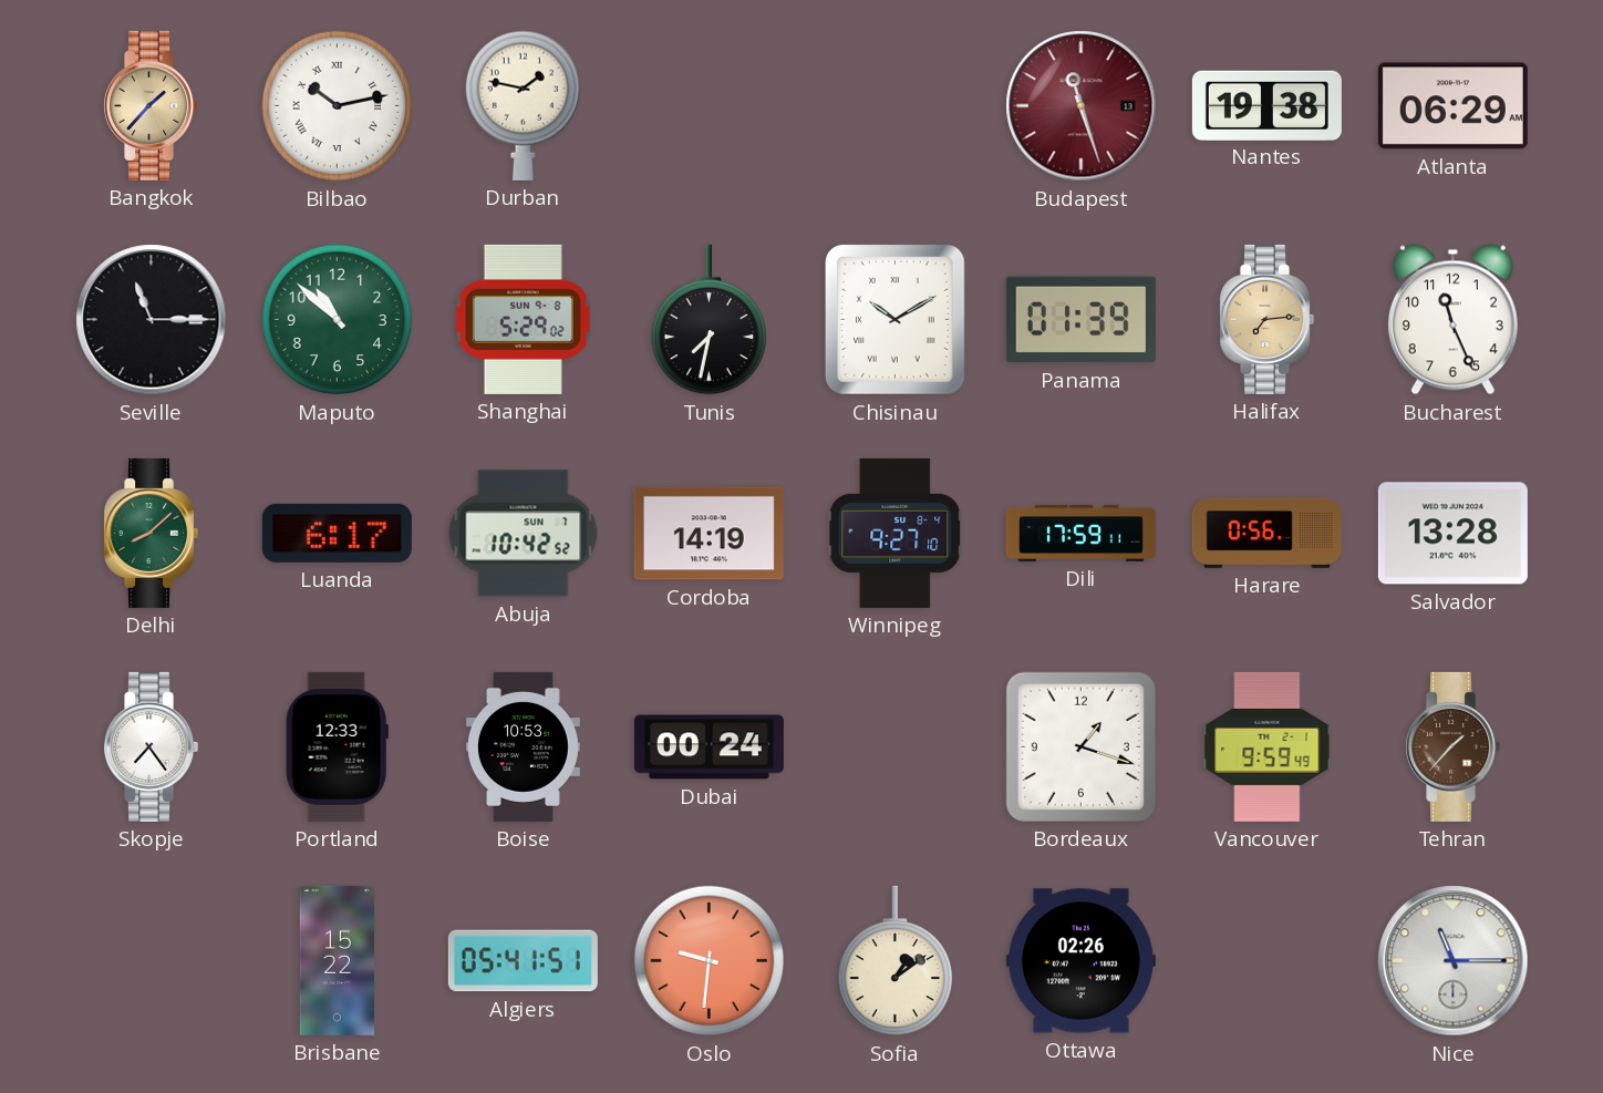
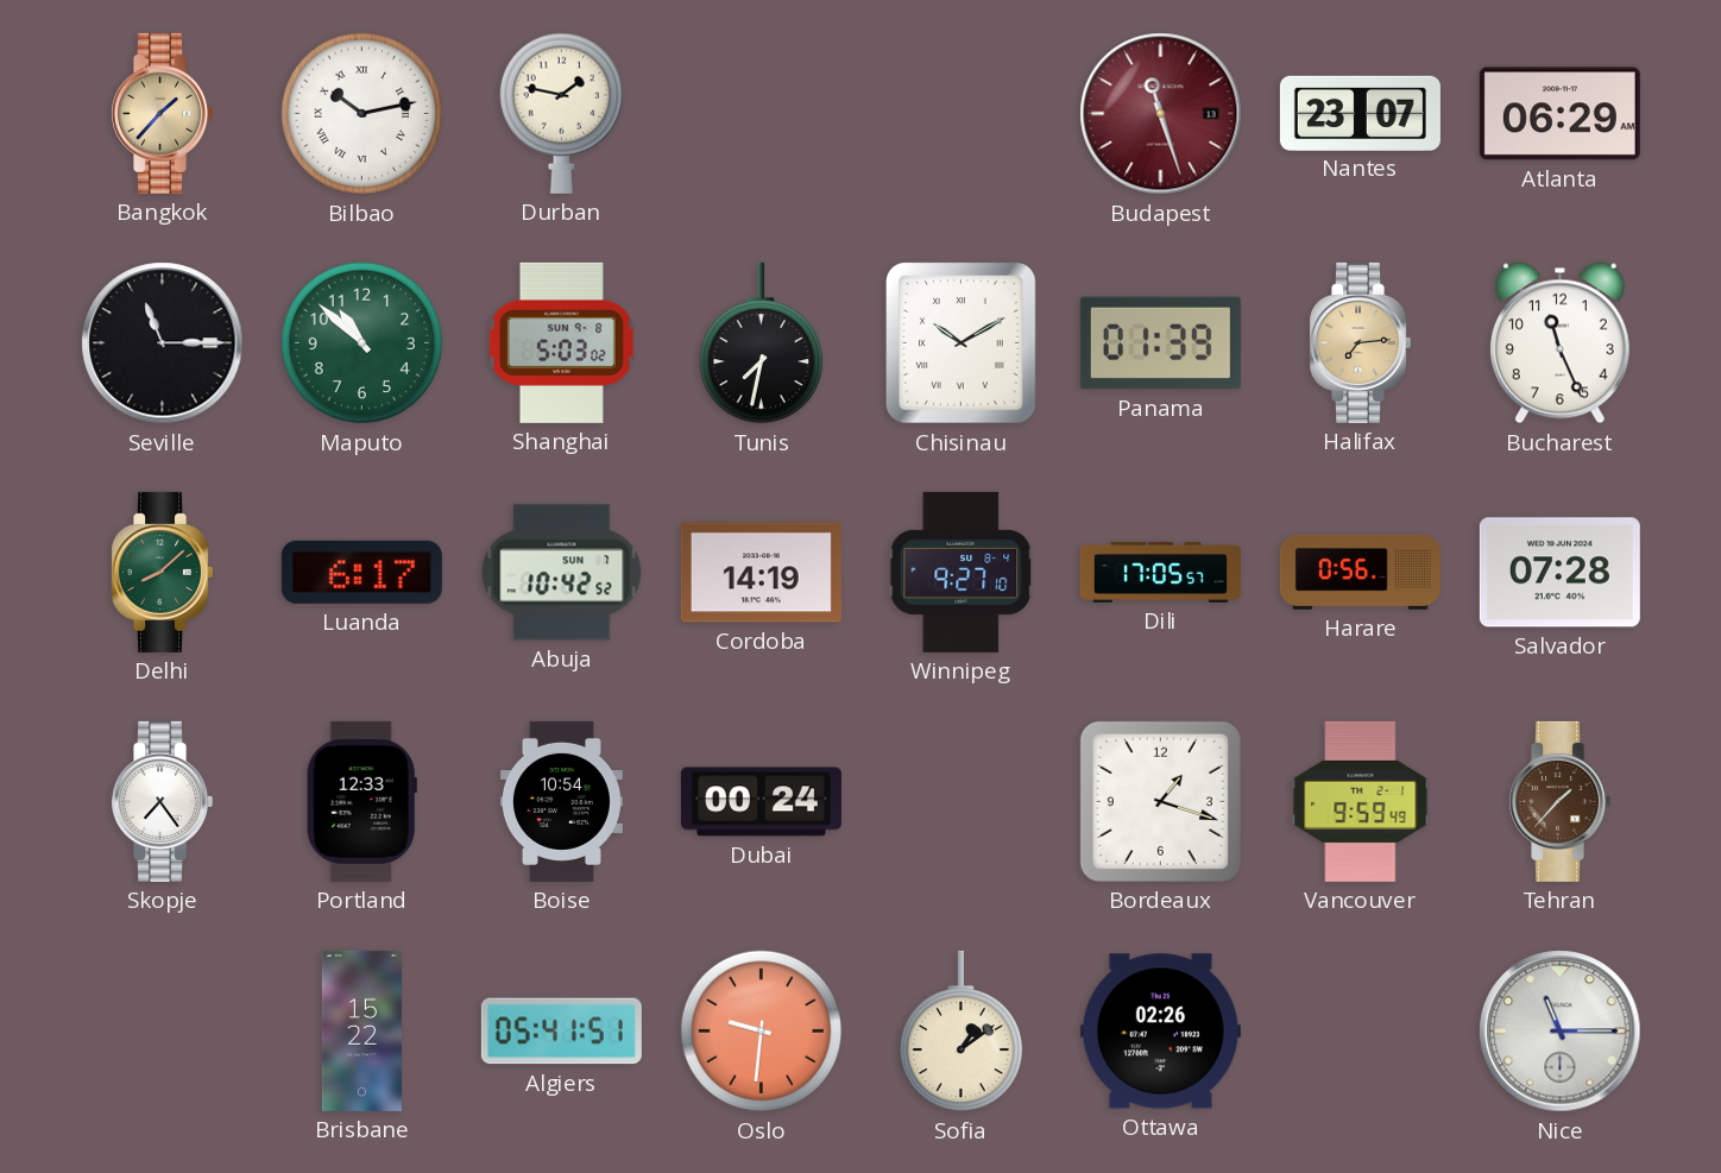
Nantes: 19:38 -> 23:07 (1360, 113)
Shanghai: 5:29 -> 5:03 (561, 342)
Dili: 17:59 -> 17:05 (1160, 572)
Salvador: 13:28 -> 07:28 (1559, 573)
Boise: 10:53 -> 10:54 (561, 801)
